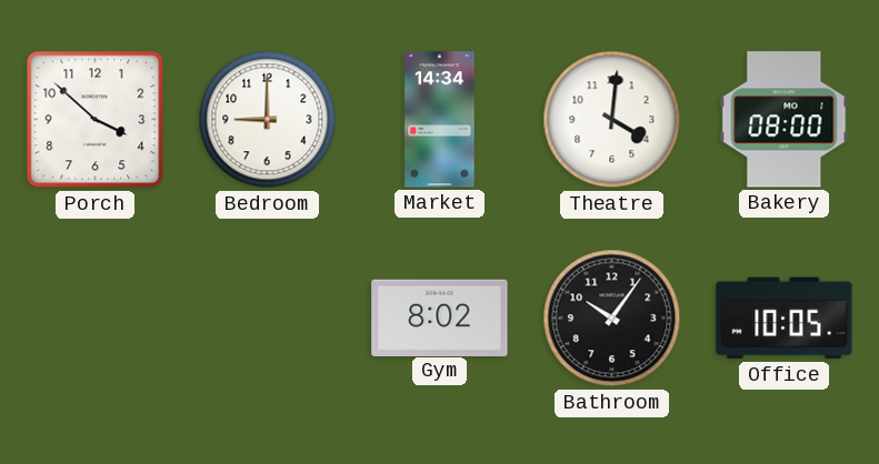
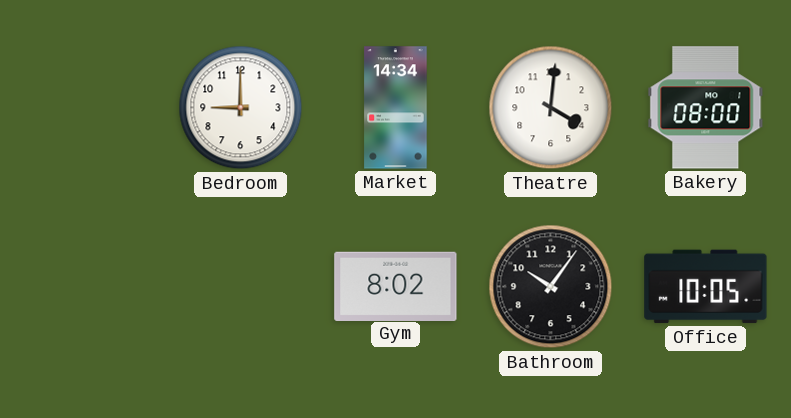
Porch: 3:52 -> none (96, 120)
